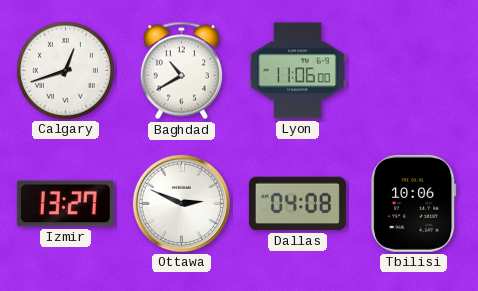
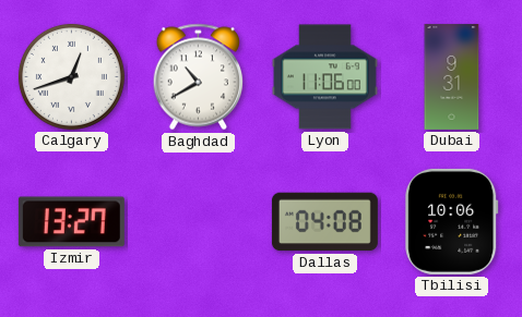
Dubai: none -> 9:31 (452, 76)
Ottawa: 2:49 -> none (181, 203)
